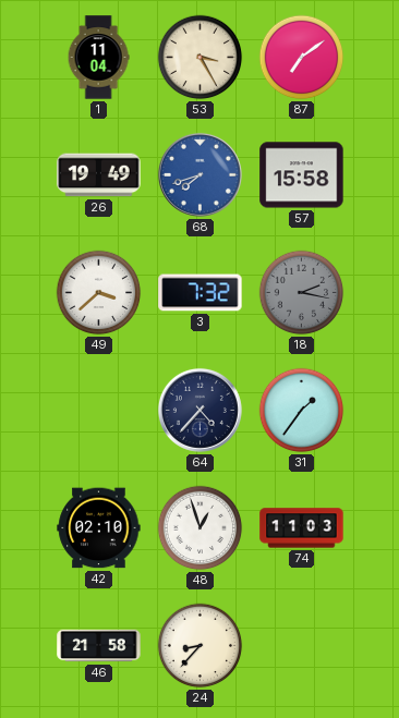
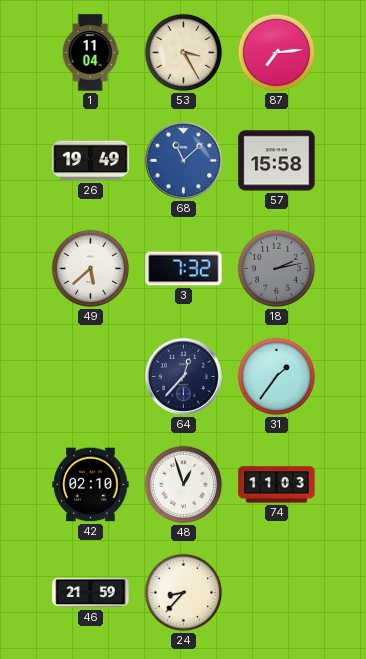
87: 7:09 -> 7:14 (277, 53)
68: 7:42 -> 11:08 (183, 160)
49: 3:38 -> 5:38 (91, 269)
18: 2:17 -> 2:13 (277, 269)
64: 4:37 -> 12:37 (183, 376)
46: 21:58 -> 21:59 (91, 593)
